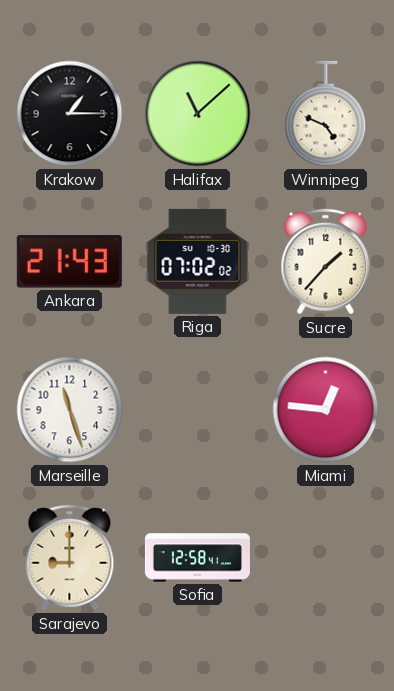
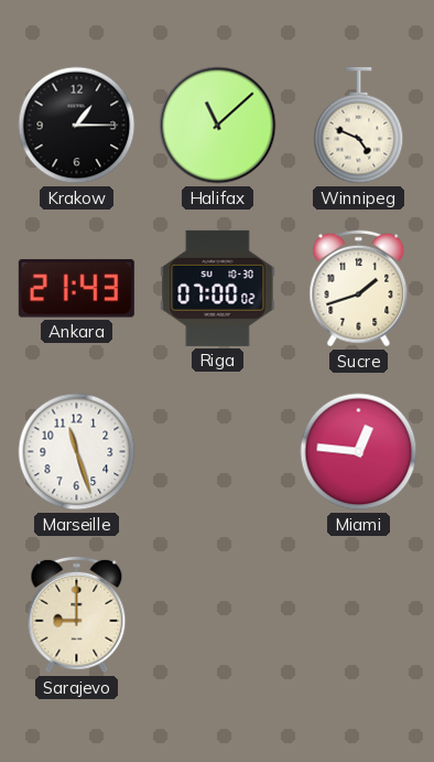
Riga: 07:02 -> 07:00 (218, 288)
Sucre: 1:37 -> 1:42 (359, 289)
Sofia: 12:58 -> none (197, 558)
